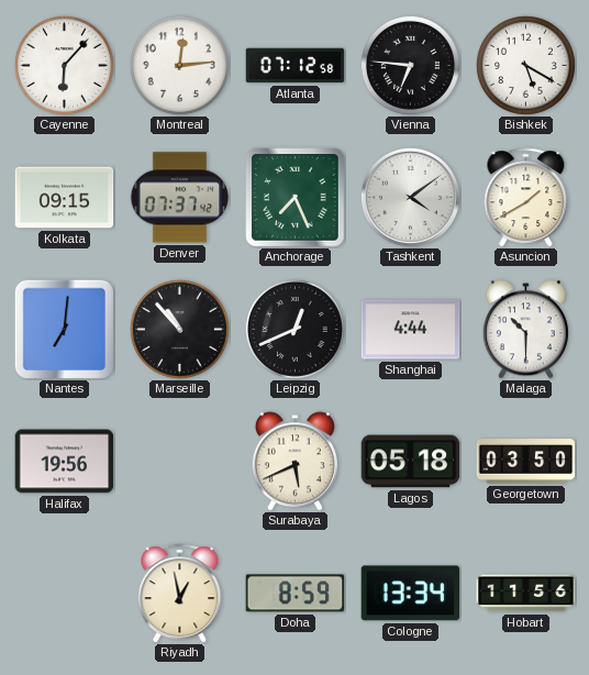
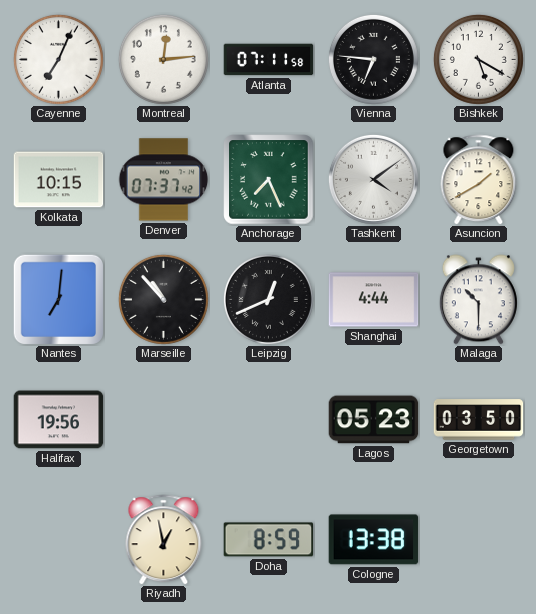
Cayenne: 6:07 -> 7:04 (58, 59)
Atlanta: 07:12 -> 07:11 (269, 60)
Kolkata: 09:15 -> 10:15 (59, 180)
Surabaya: 5:41 -> none (294, 462)
Lagos: 05:18 -> 05:23 (374, 420)
Cologne: 13:34 -> 13:38 (374, 540)
Hobart: 11:56 -> none (526, 594)
